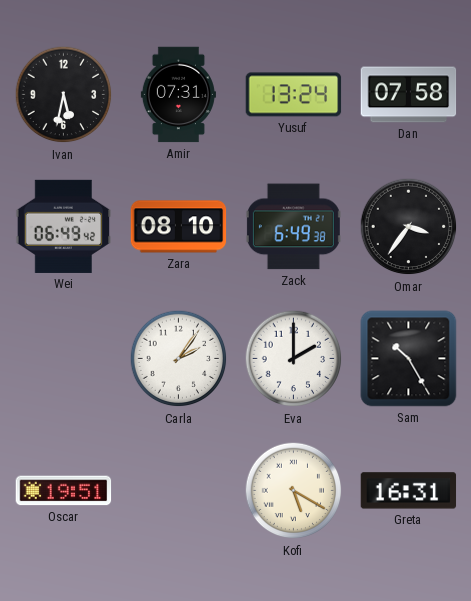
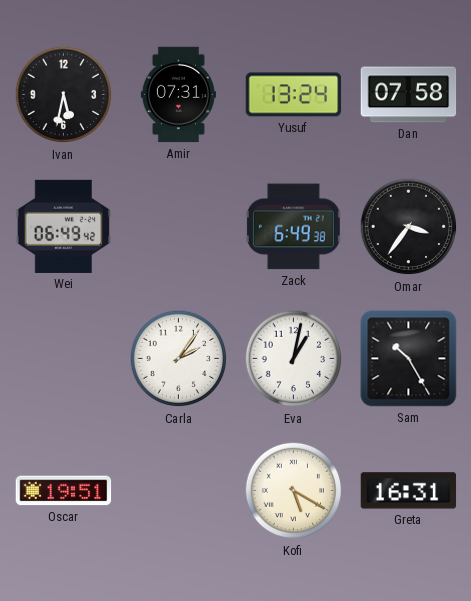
Zara: 08:10 -> none (179, 227)
Eva: 2:00 -> 1:02 (294, 359)
